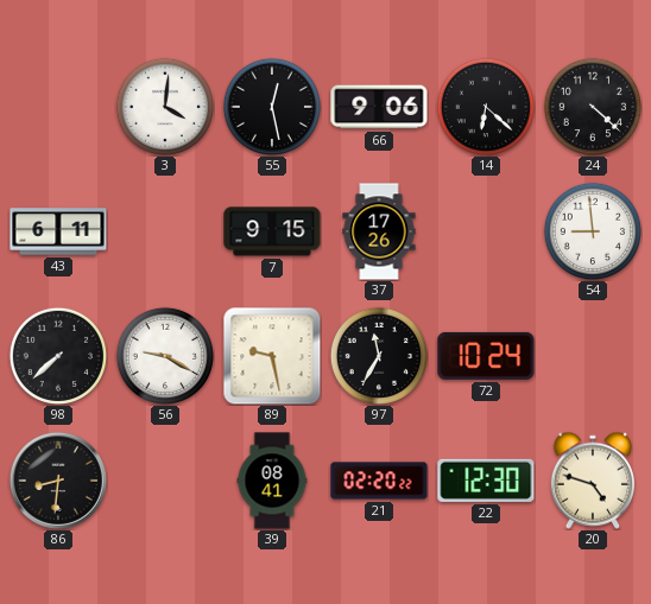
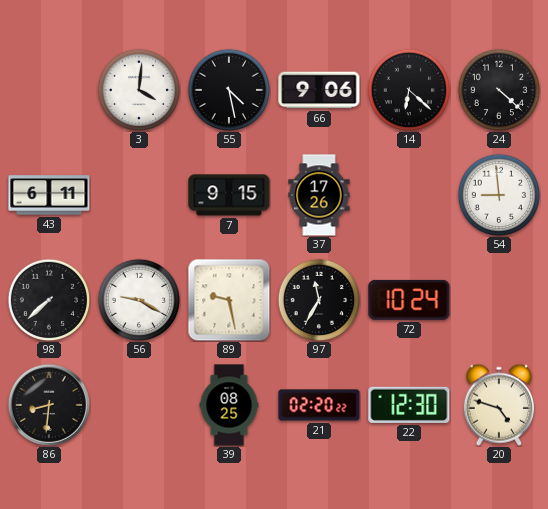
55: 12:28 -> 4:28 (228, 89)
39: 08:41 -> 08:25 (229, 405)
